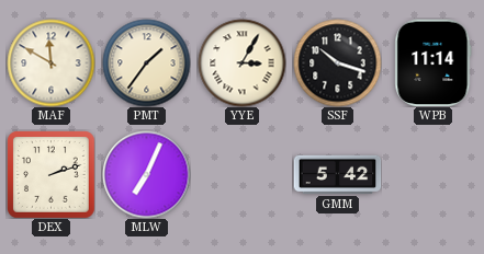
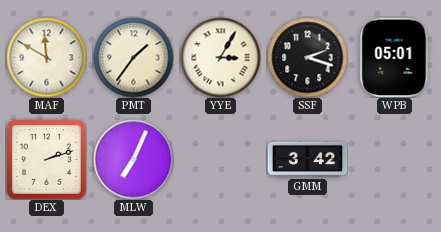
SSF: 10:18 -> 2:18 (307, 57)
WPB: 11:14 -> 05:01 (395, 57)
GMM: 5:42 -> 3:42 (307, 159)
